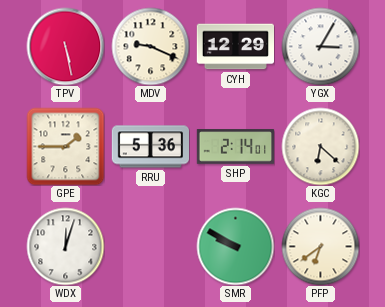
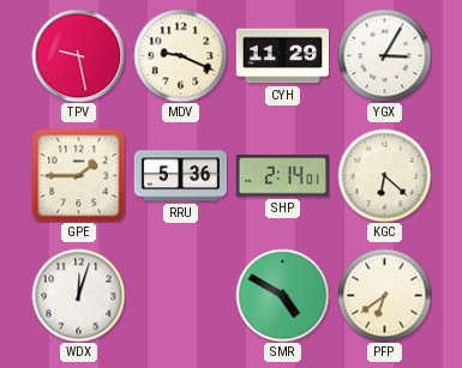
TPV: 5:28 -> 9:28 (78, 55)
CYH: 12:29 -> 11:29 (282, 56)
SMR: 9:50 -> 4:50 (282, 295)
